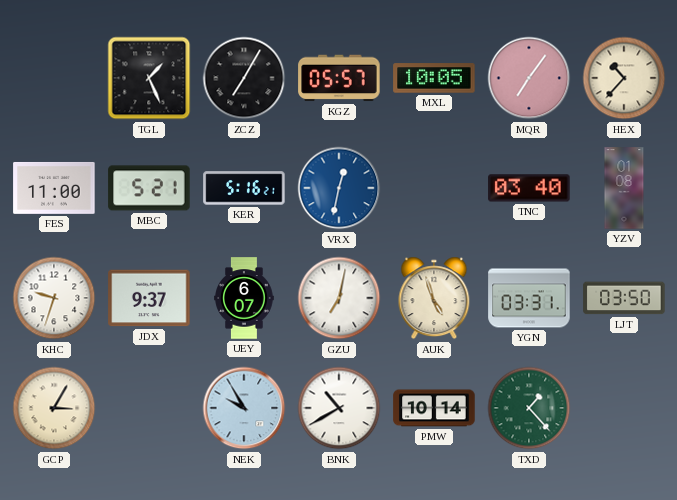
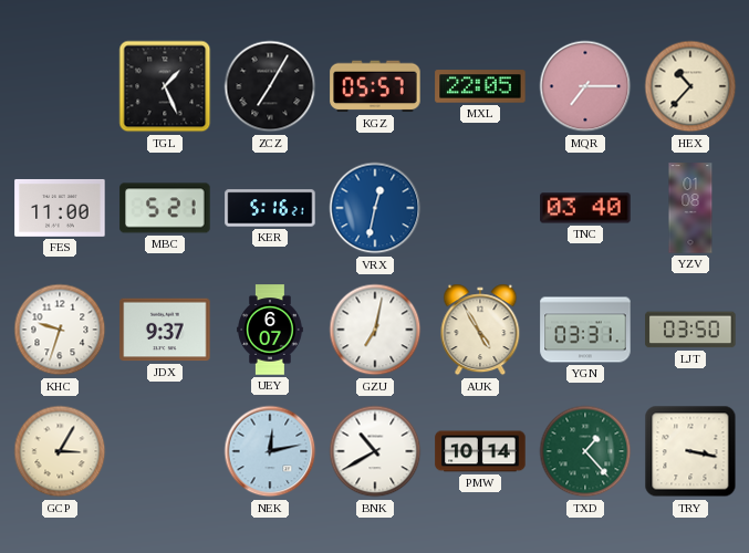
MXL: 10:05 -> 22:05 (480, 86)
MQR: 7:06 -> 7:15 (585, 86)
AUK: 4:57 -> 4:55 (480, 330)
NEK: 9:55 -> 12:13 (270, 451)
TRY: none -> 3:17 (690, 451)
